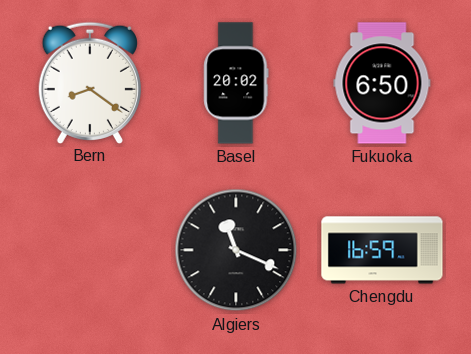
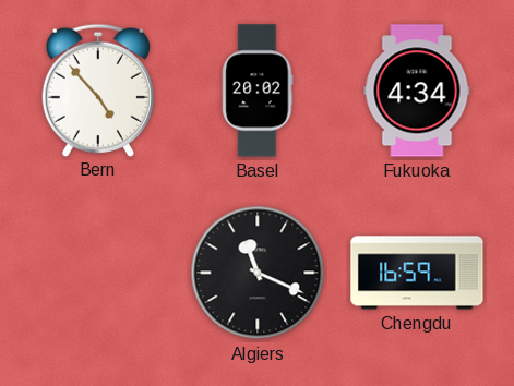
Bern: 8:21 -> 4:53 (98, 89)
Fukuoka: 6:50 -> 4:34 (417, 91)
